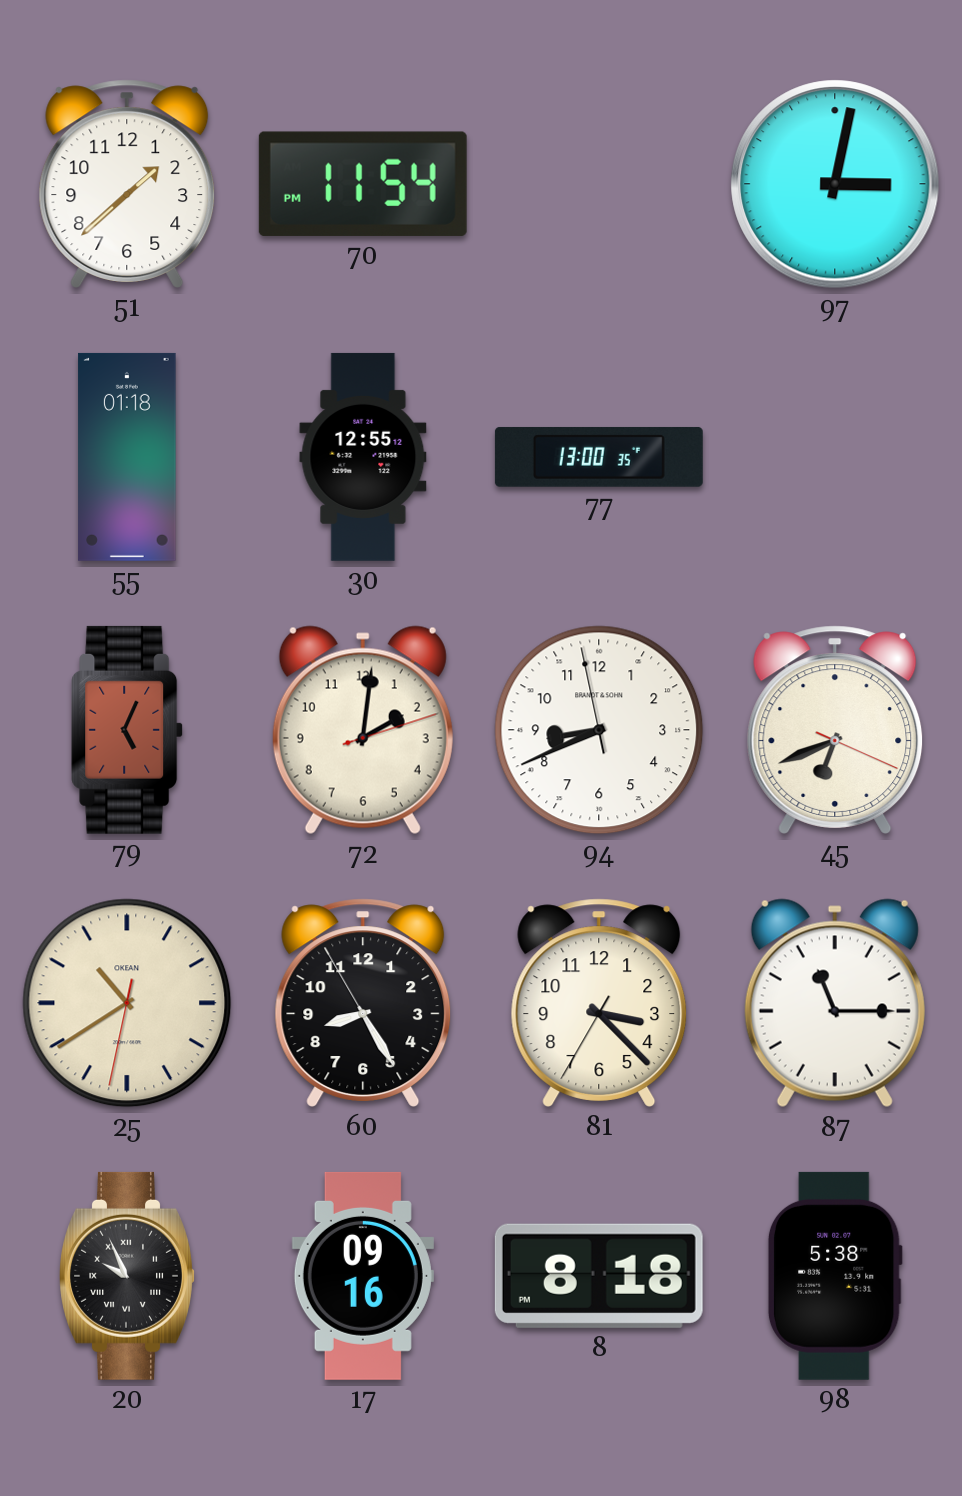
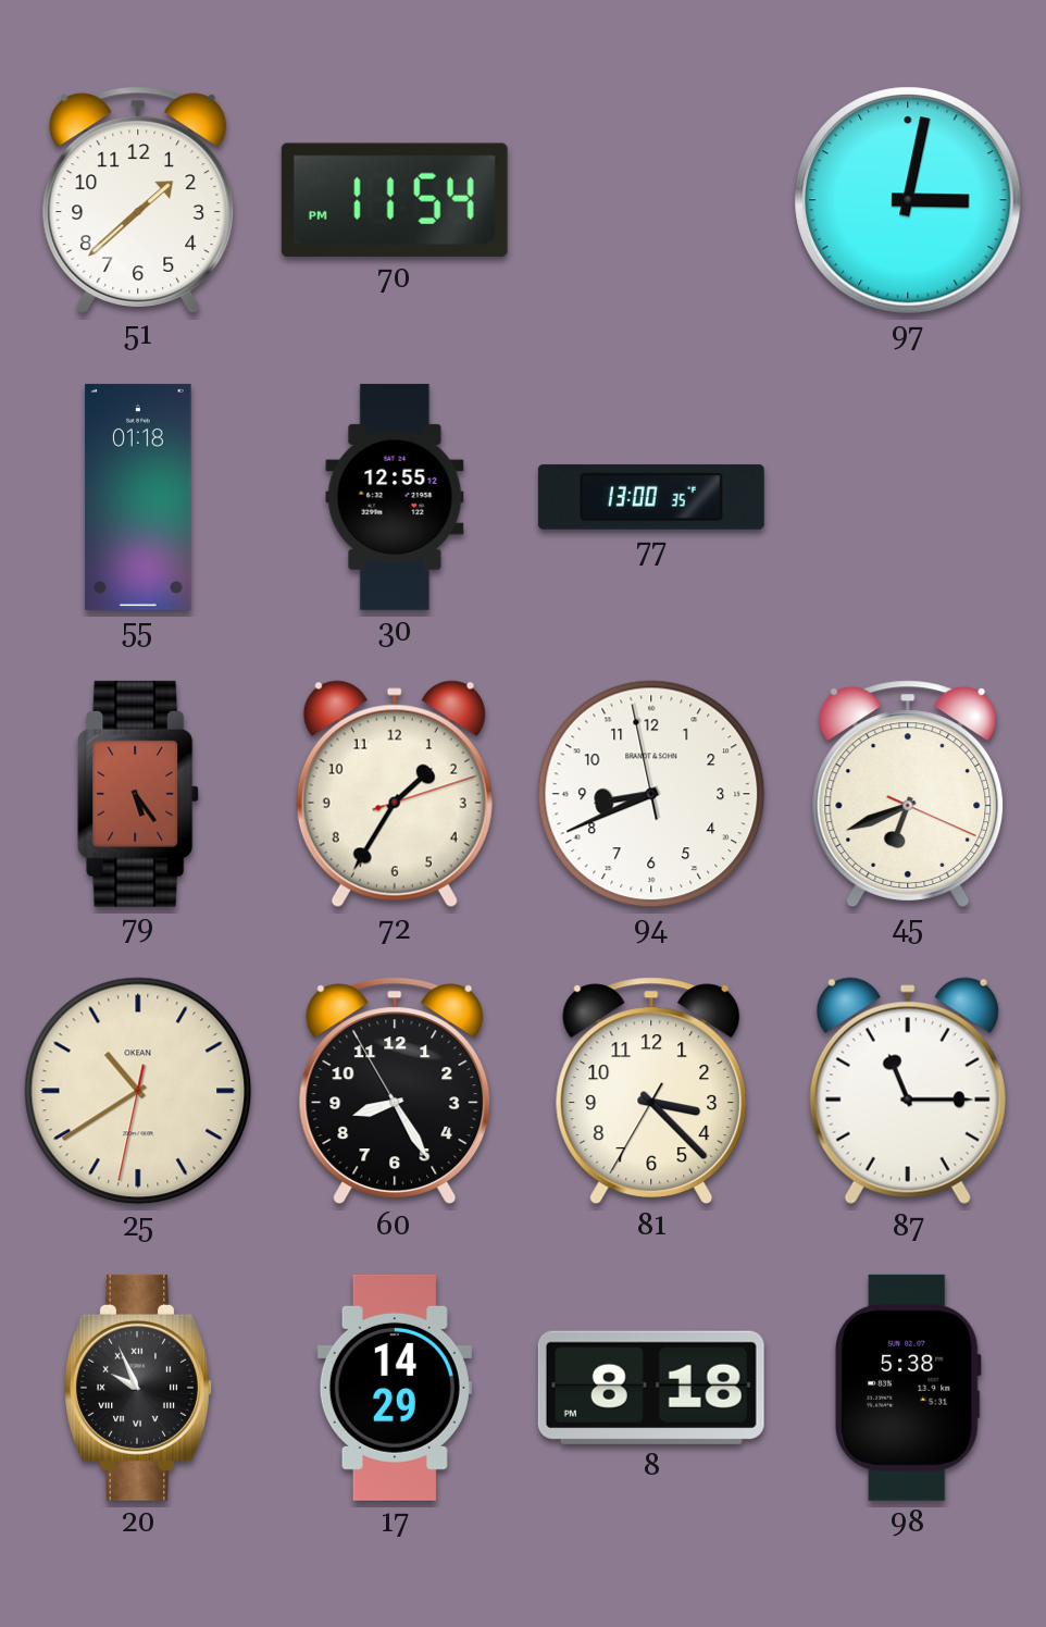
79: 5:04 -> 5:24 (139, 794)
72: 2:01 -> 1:35 (395, 794)
17: 09:16 -> 14:29 (395, 1388)
